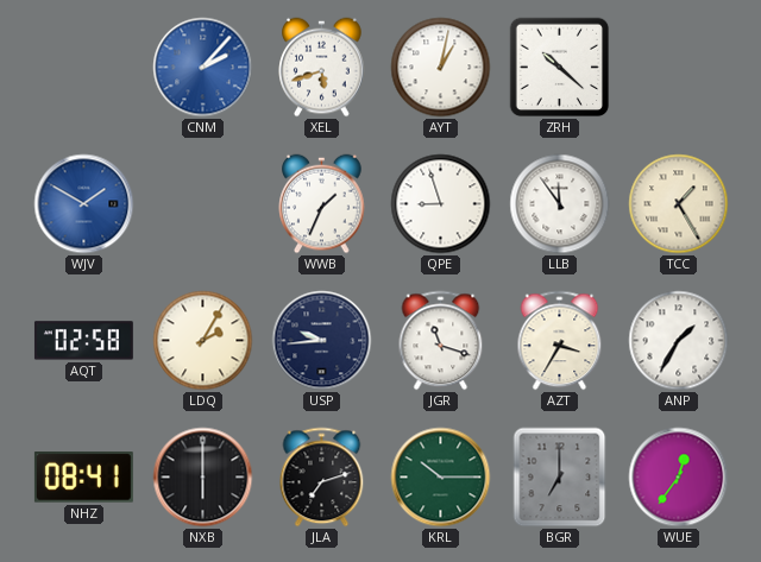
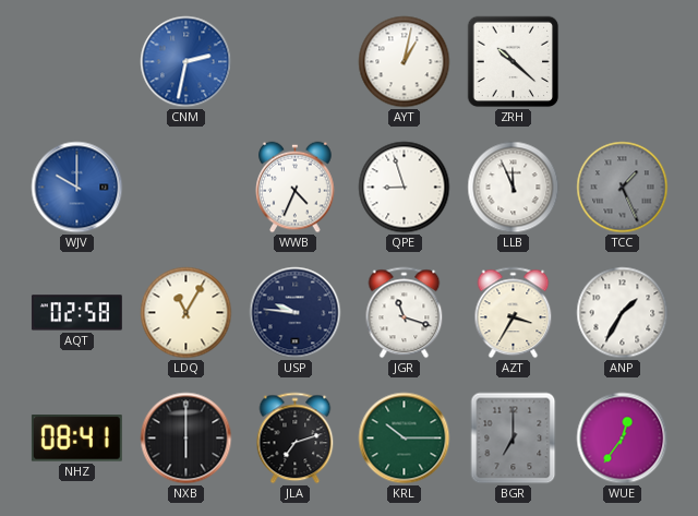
CNM: 2:07 -> 2:32 (186, 62)
XEL: 5:42 -> none (322, 68)
WJV: 1:50 -> 10:00 (77, 188)
WWB: 1:34 -> 4:34 (296, 188)
LLB: 11:54 -> 11:56 (514, 188)
TCC: 1:25 -> 1:26 (623, 188)
TCC dial: cream -> grey (623, 188)
LDQ: 2:05 -> 11:05 (186, 313)
USP: 9:44 -> 9:46 (296, 313)
